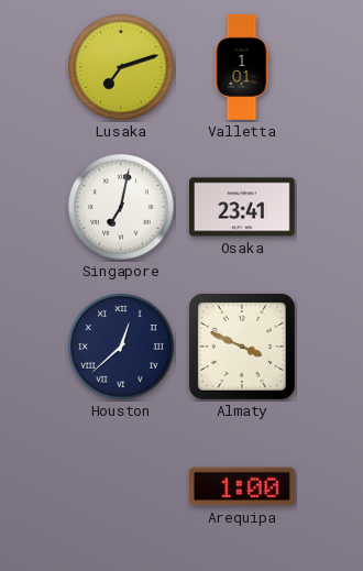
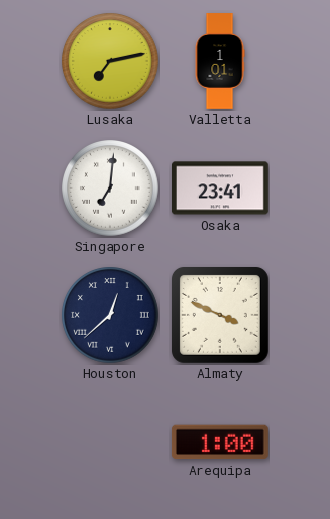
Lusaka: 7:12 -> 7:13 (110, 61)
Singapore: 7:02 -> 7:01 (110, 188)
